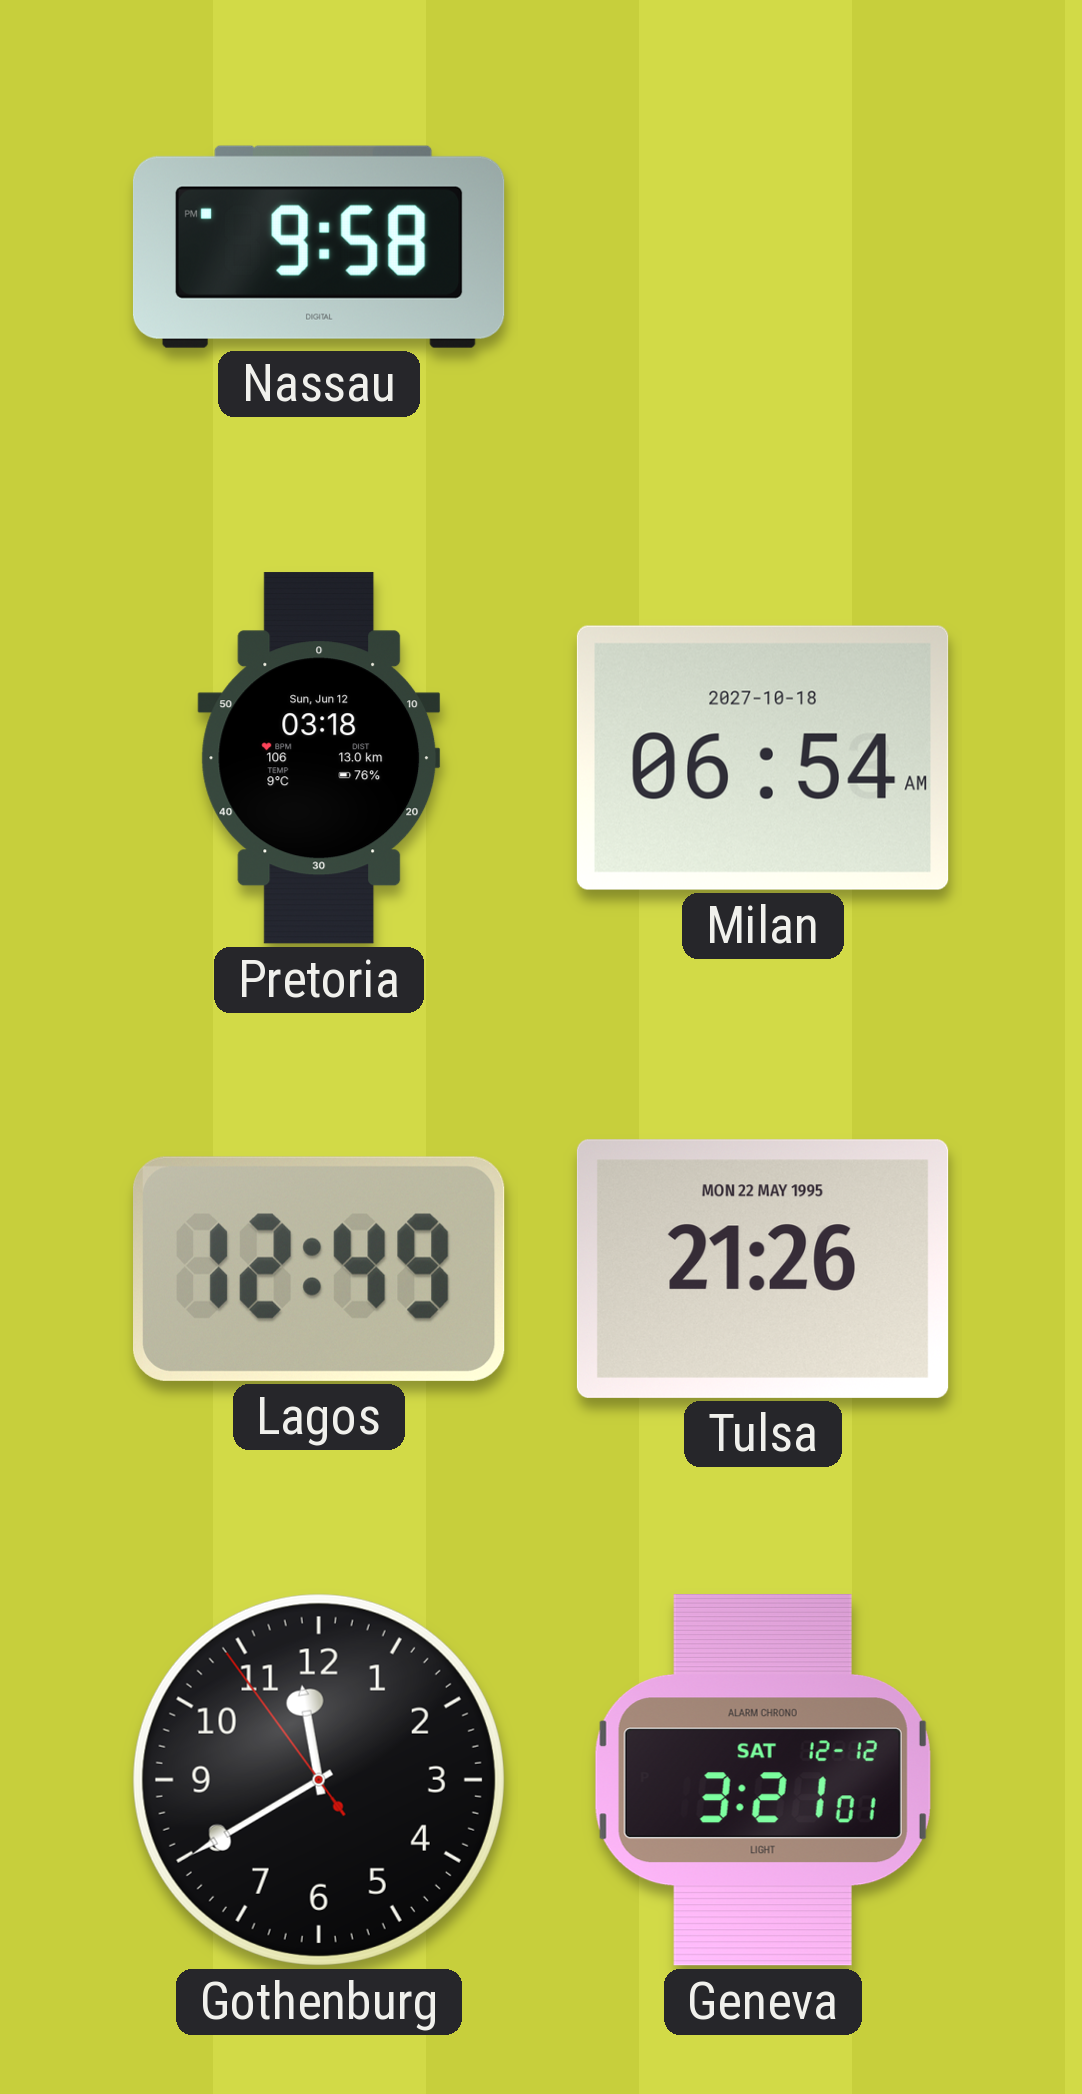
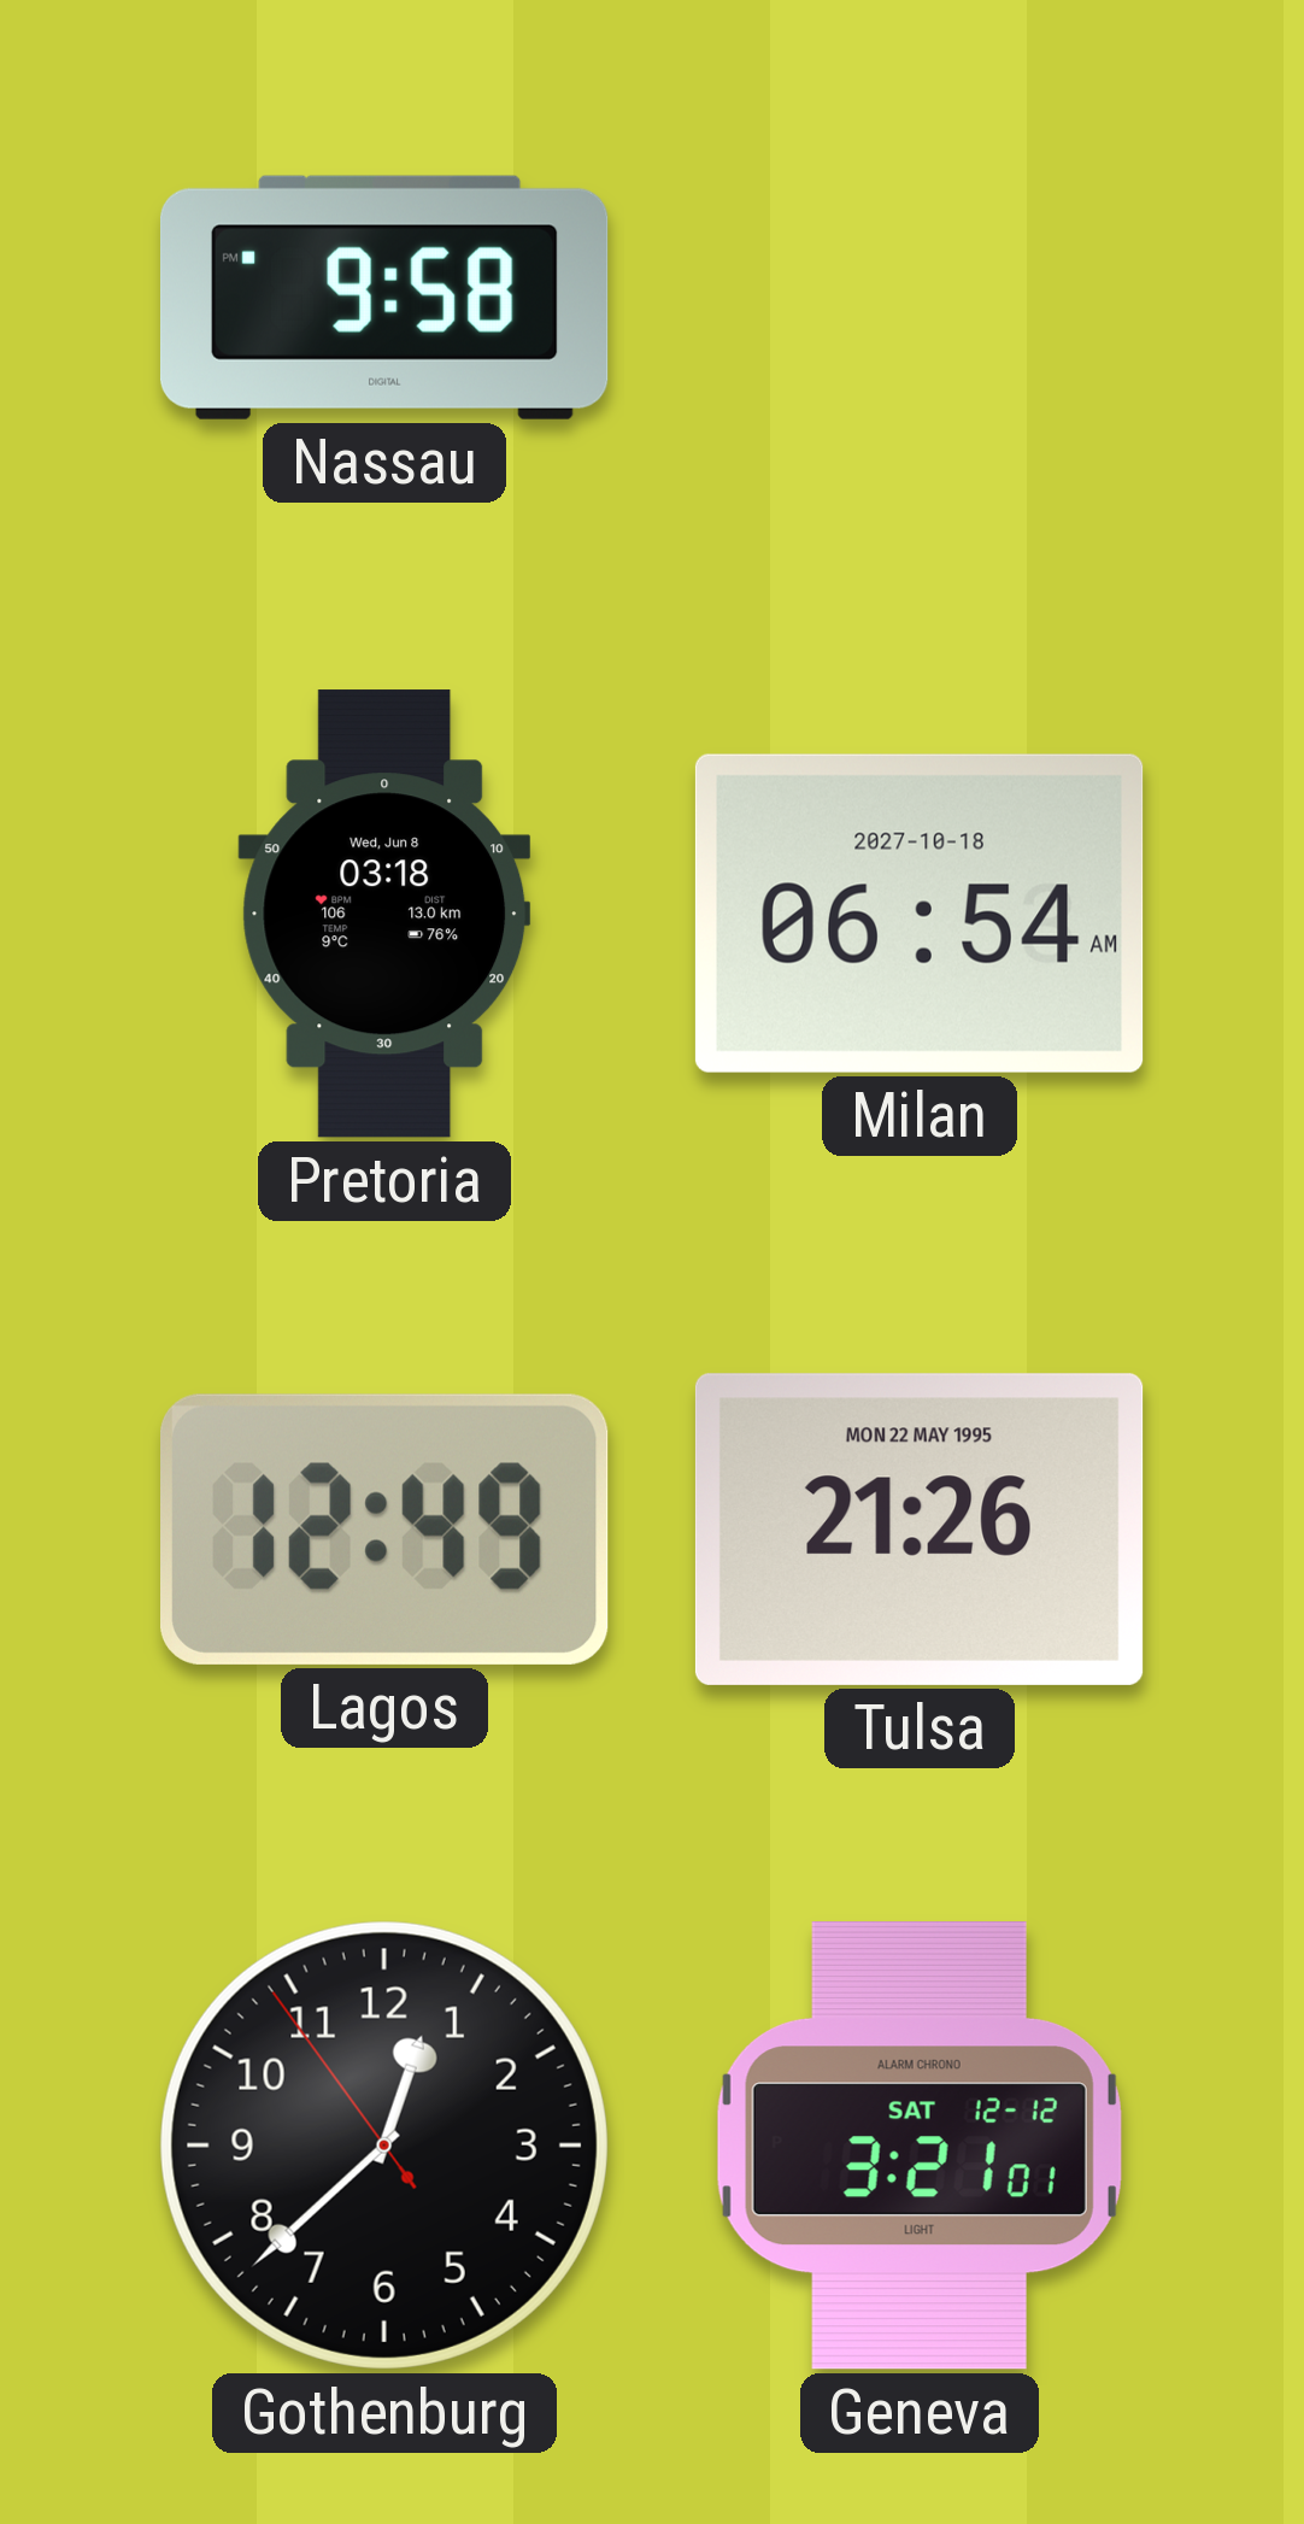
Pretoria date: Sun, Jun 12 -> Wed, Jun 8 (384, 914)
Gothenburg: 11:39 -> 12:37 (384, 2146)
